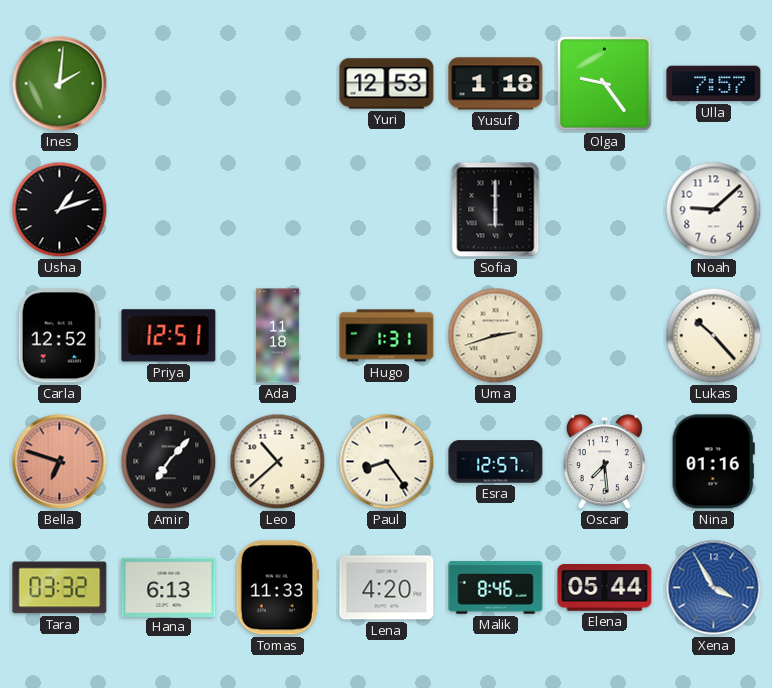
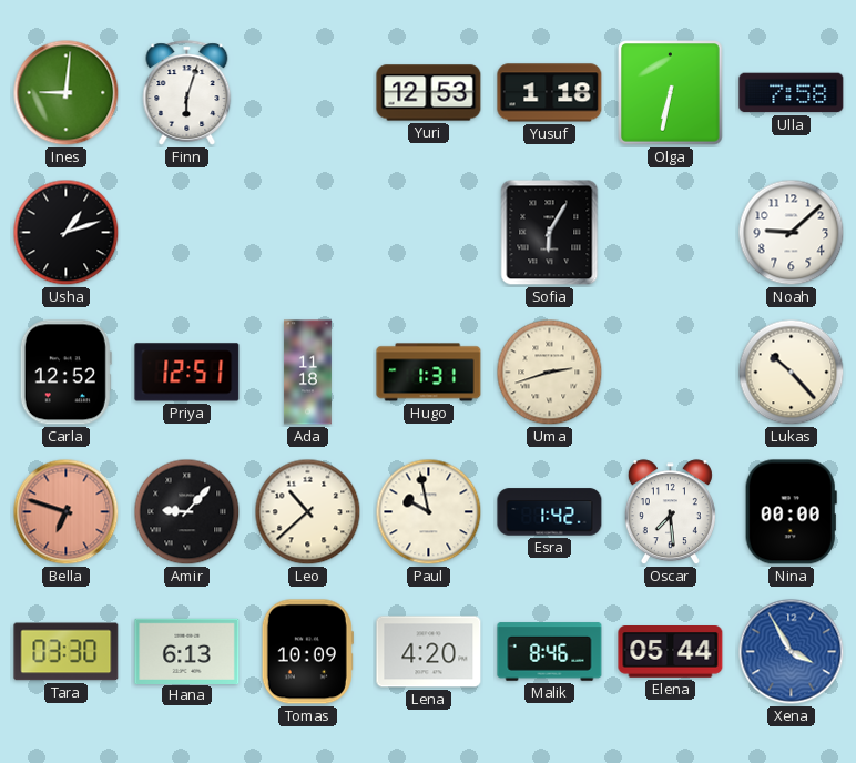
Ines: 2:01 -> 9:01 (67, 93)
Finn: none -> 6:03 (187, 93)
Olga: 9:24 -> 6:32 (671, 93)
Ulla: 7:57 -> 7:58 (792, 93)
Sofia: 6:00 -> 6:05 (550, 233)
Amir: 7:07 -> 9:07 (187, 512)
Paul: 8:24 -> 9:58 (429, 512)
Esra: 12:57 -> 1:42 (550, 512)
Nina: 01:16 -> 00:00 (791, 512)
Tara: 03:32 -> 03:30 (67, 652)
Tomas: 11:33 -> 10:09 (307, 652)
